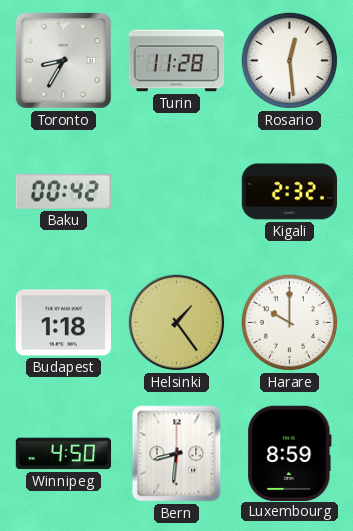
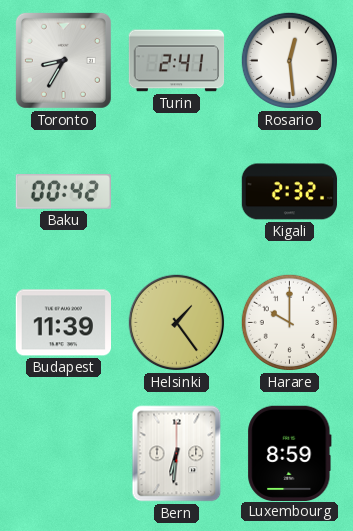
Turin: 11:28 -> 2:41 (177, 61)
Budapest: 1:18 -> 11:39 (63, 323)
Winnipeg: 4:50 -> none (64, 454)
Bern: 8:31 -> 6:31 (177, 454)
